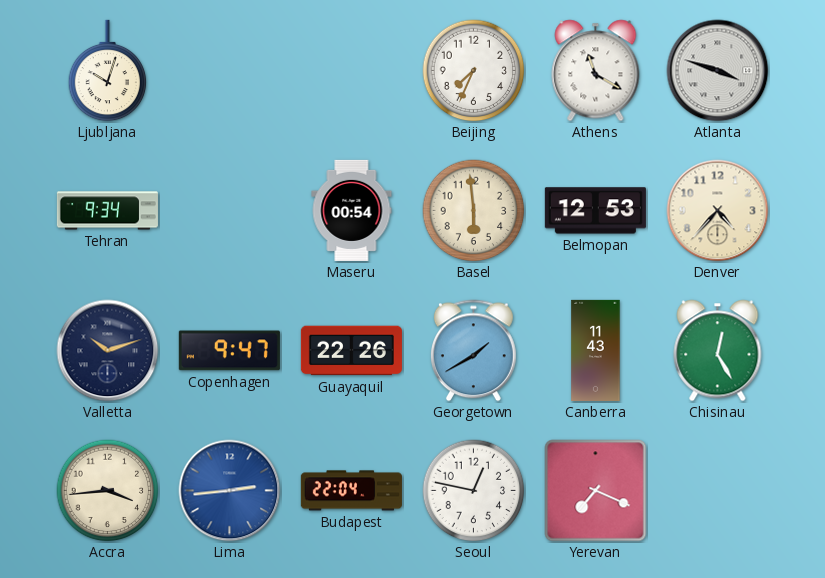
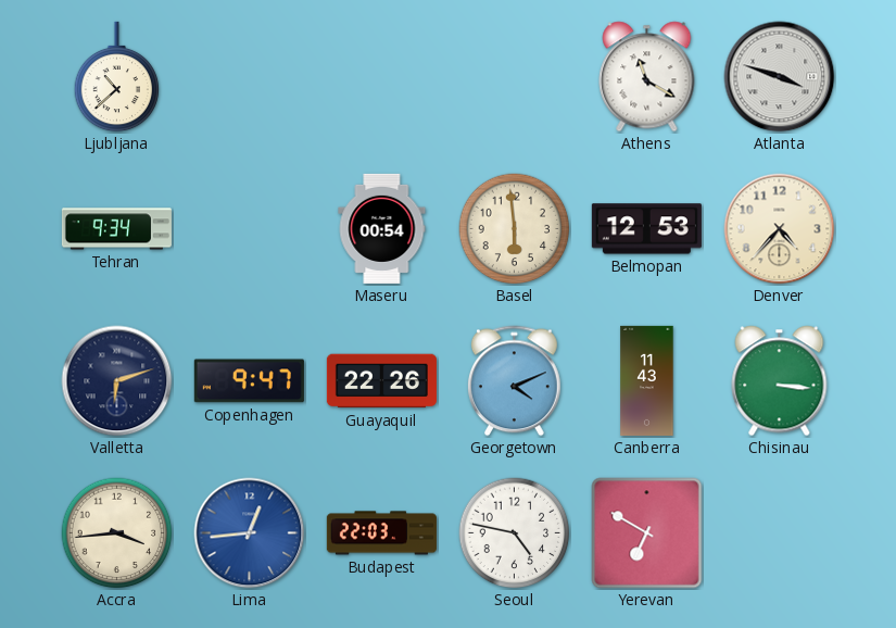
Ljubljana: 10:03 -> 10:38 (117, 77)
Beijing: 7:34 -> none (474, 71)
Valletta: 10:12 -> 6:12 (117, 381)
Georgetown: 1:40 -> 4:11 (514, 381)
Chisinau: 12:25 -> 3:16 (780, 381)
Lima: 2:44 -> 12:44 (250, 533)
Budapest: 22:04 -> 22:03 (381, 533)
Seoul: 12:47 -> 4:47 (515, 533)
Yerevan: 7:19 -> 6:50 (647, 533)
